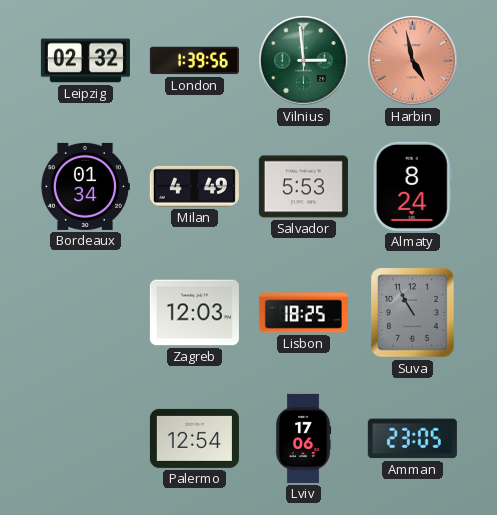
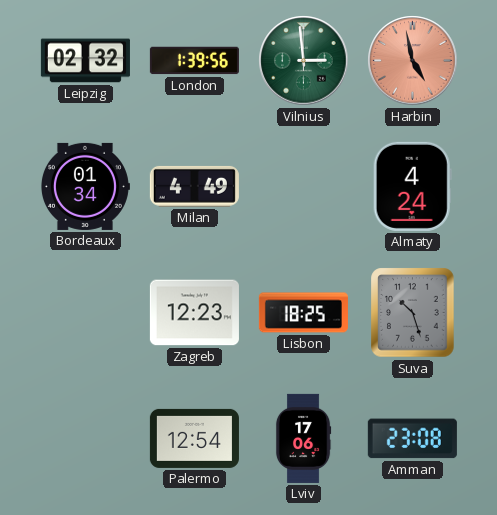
Salvador: 5:53 -> none (303, 187)
Almaty: 8:24 -> 4:24 (412, 186)
Zagreb: 12:03 -> 12:23 (194, 313)
Suva: 10:55 -> 10:27 (413, 313)
Amman: 23:05 -> 23:08 (412, 439)
